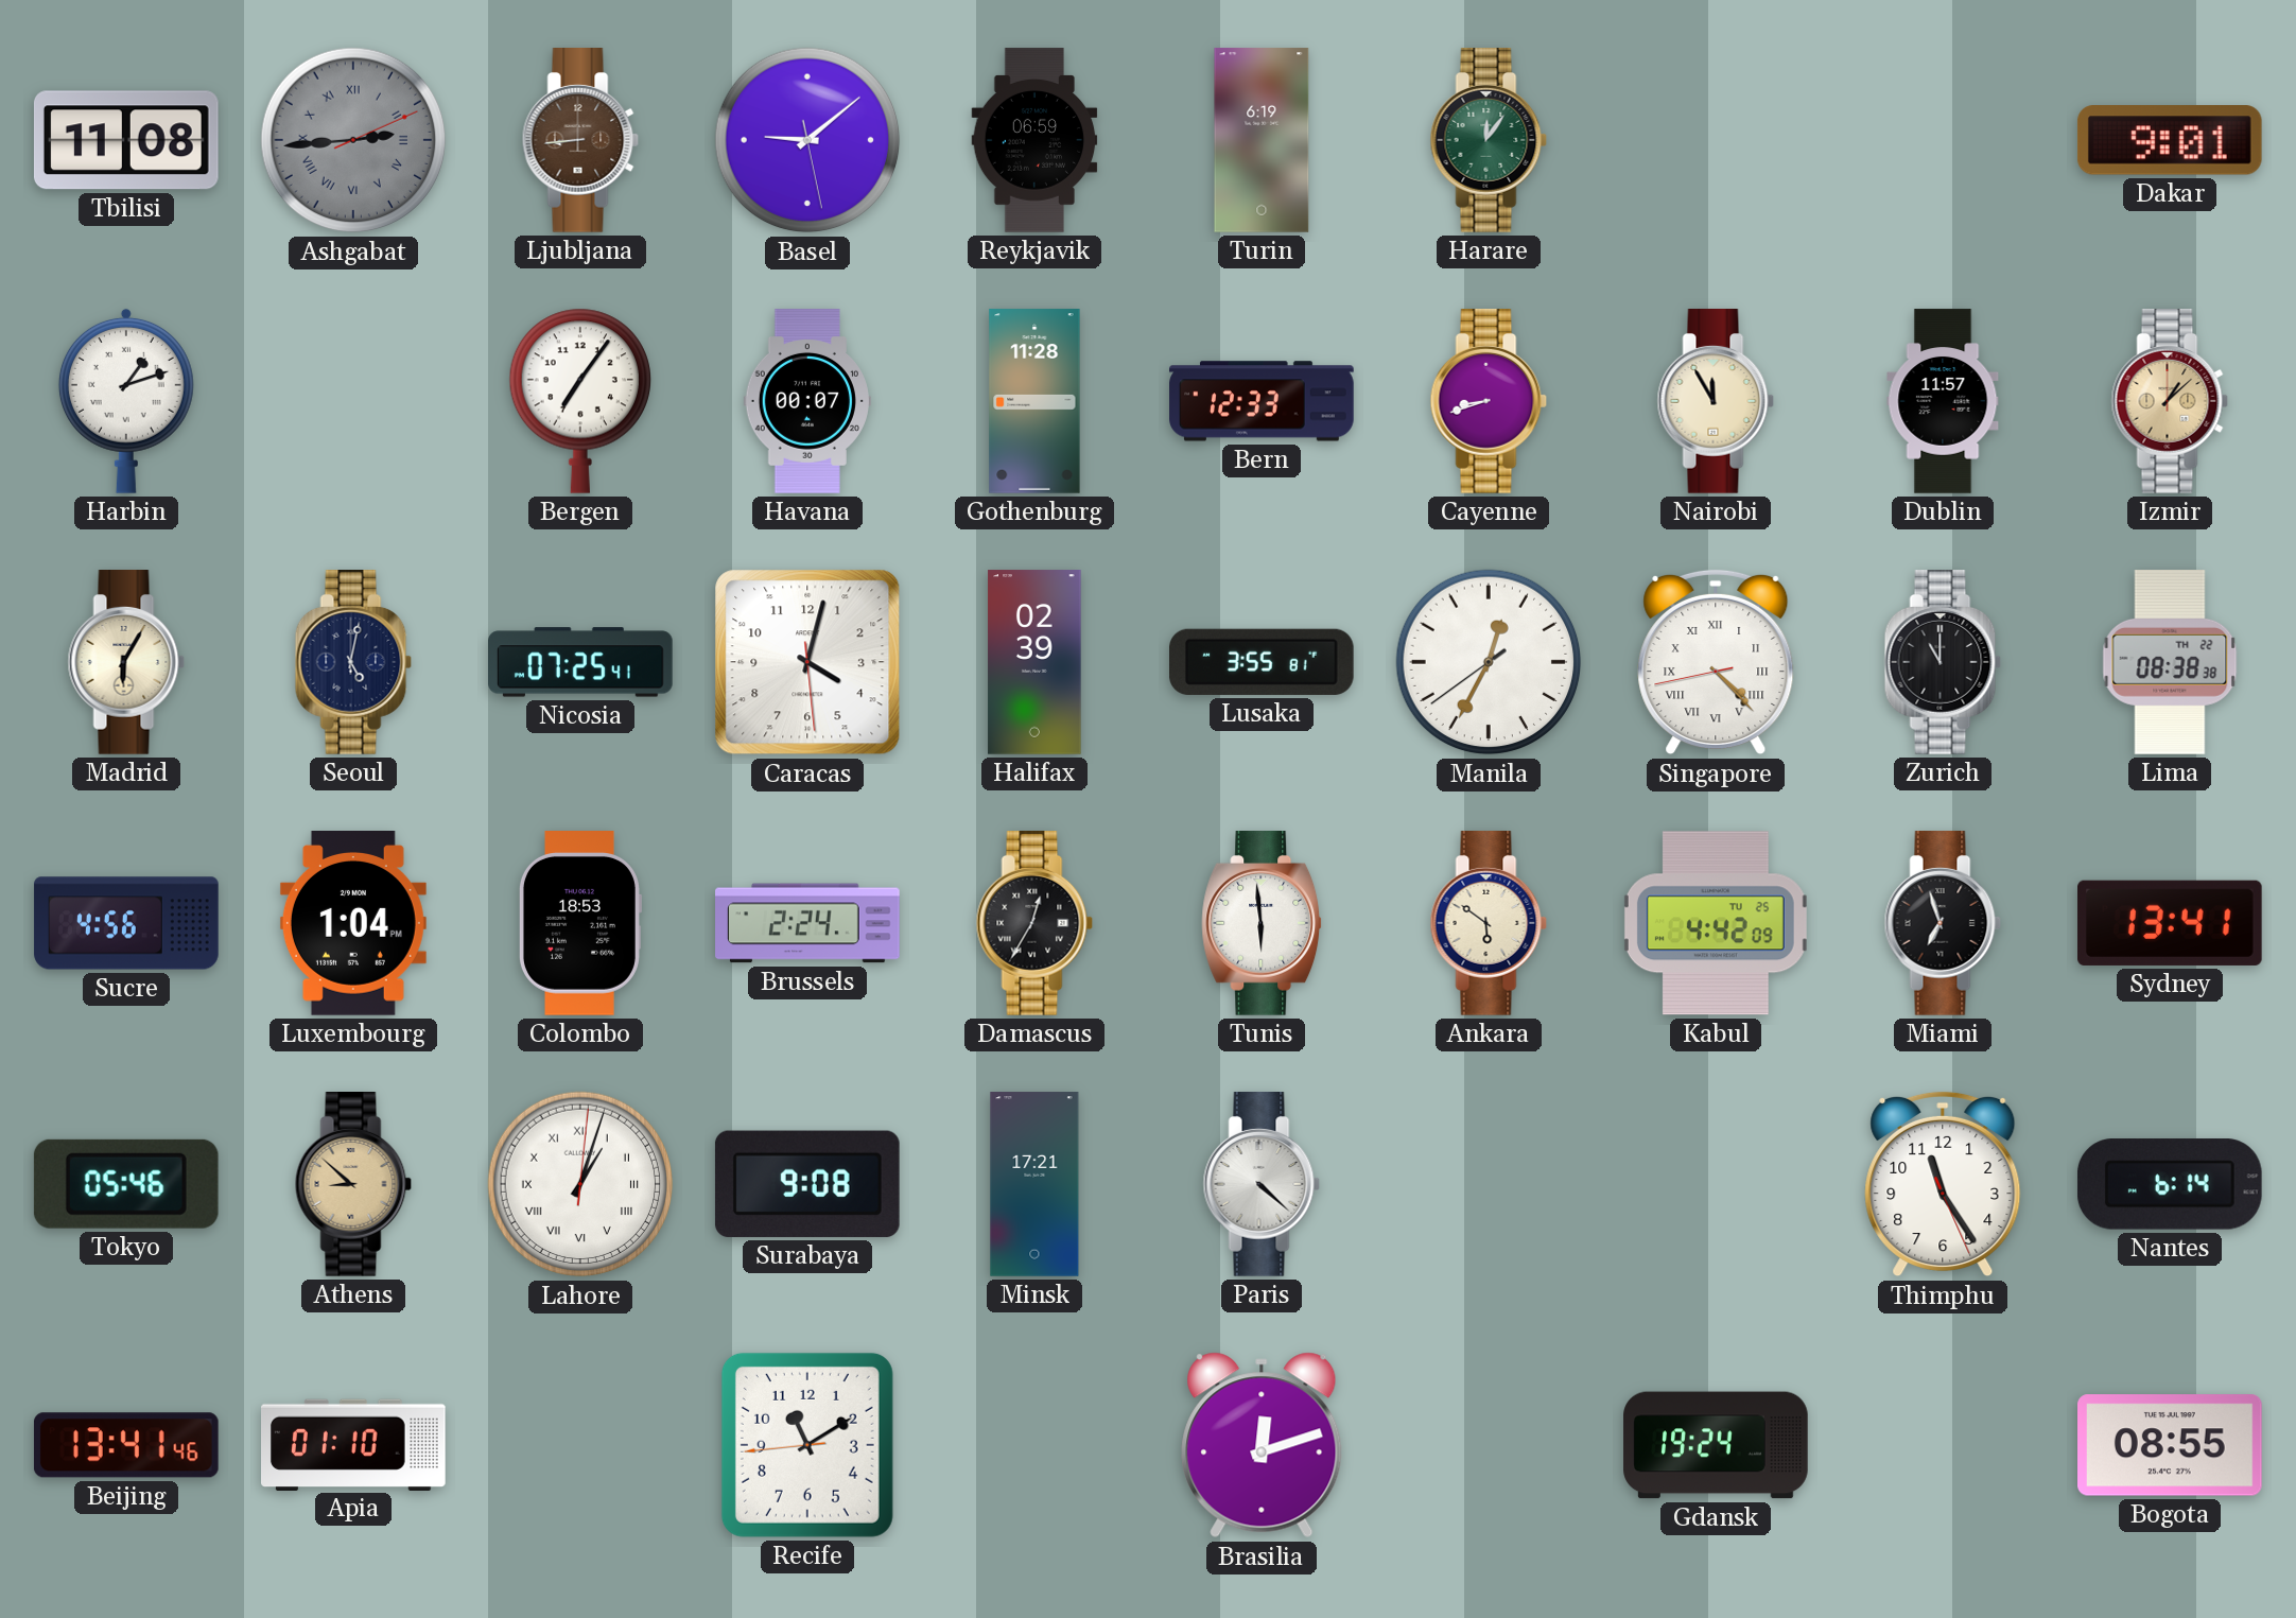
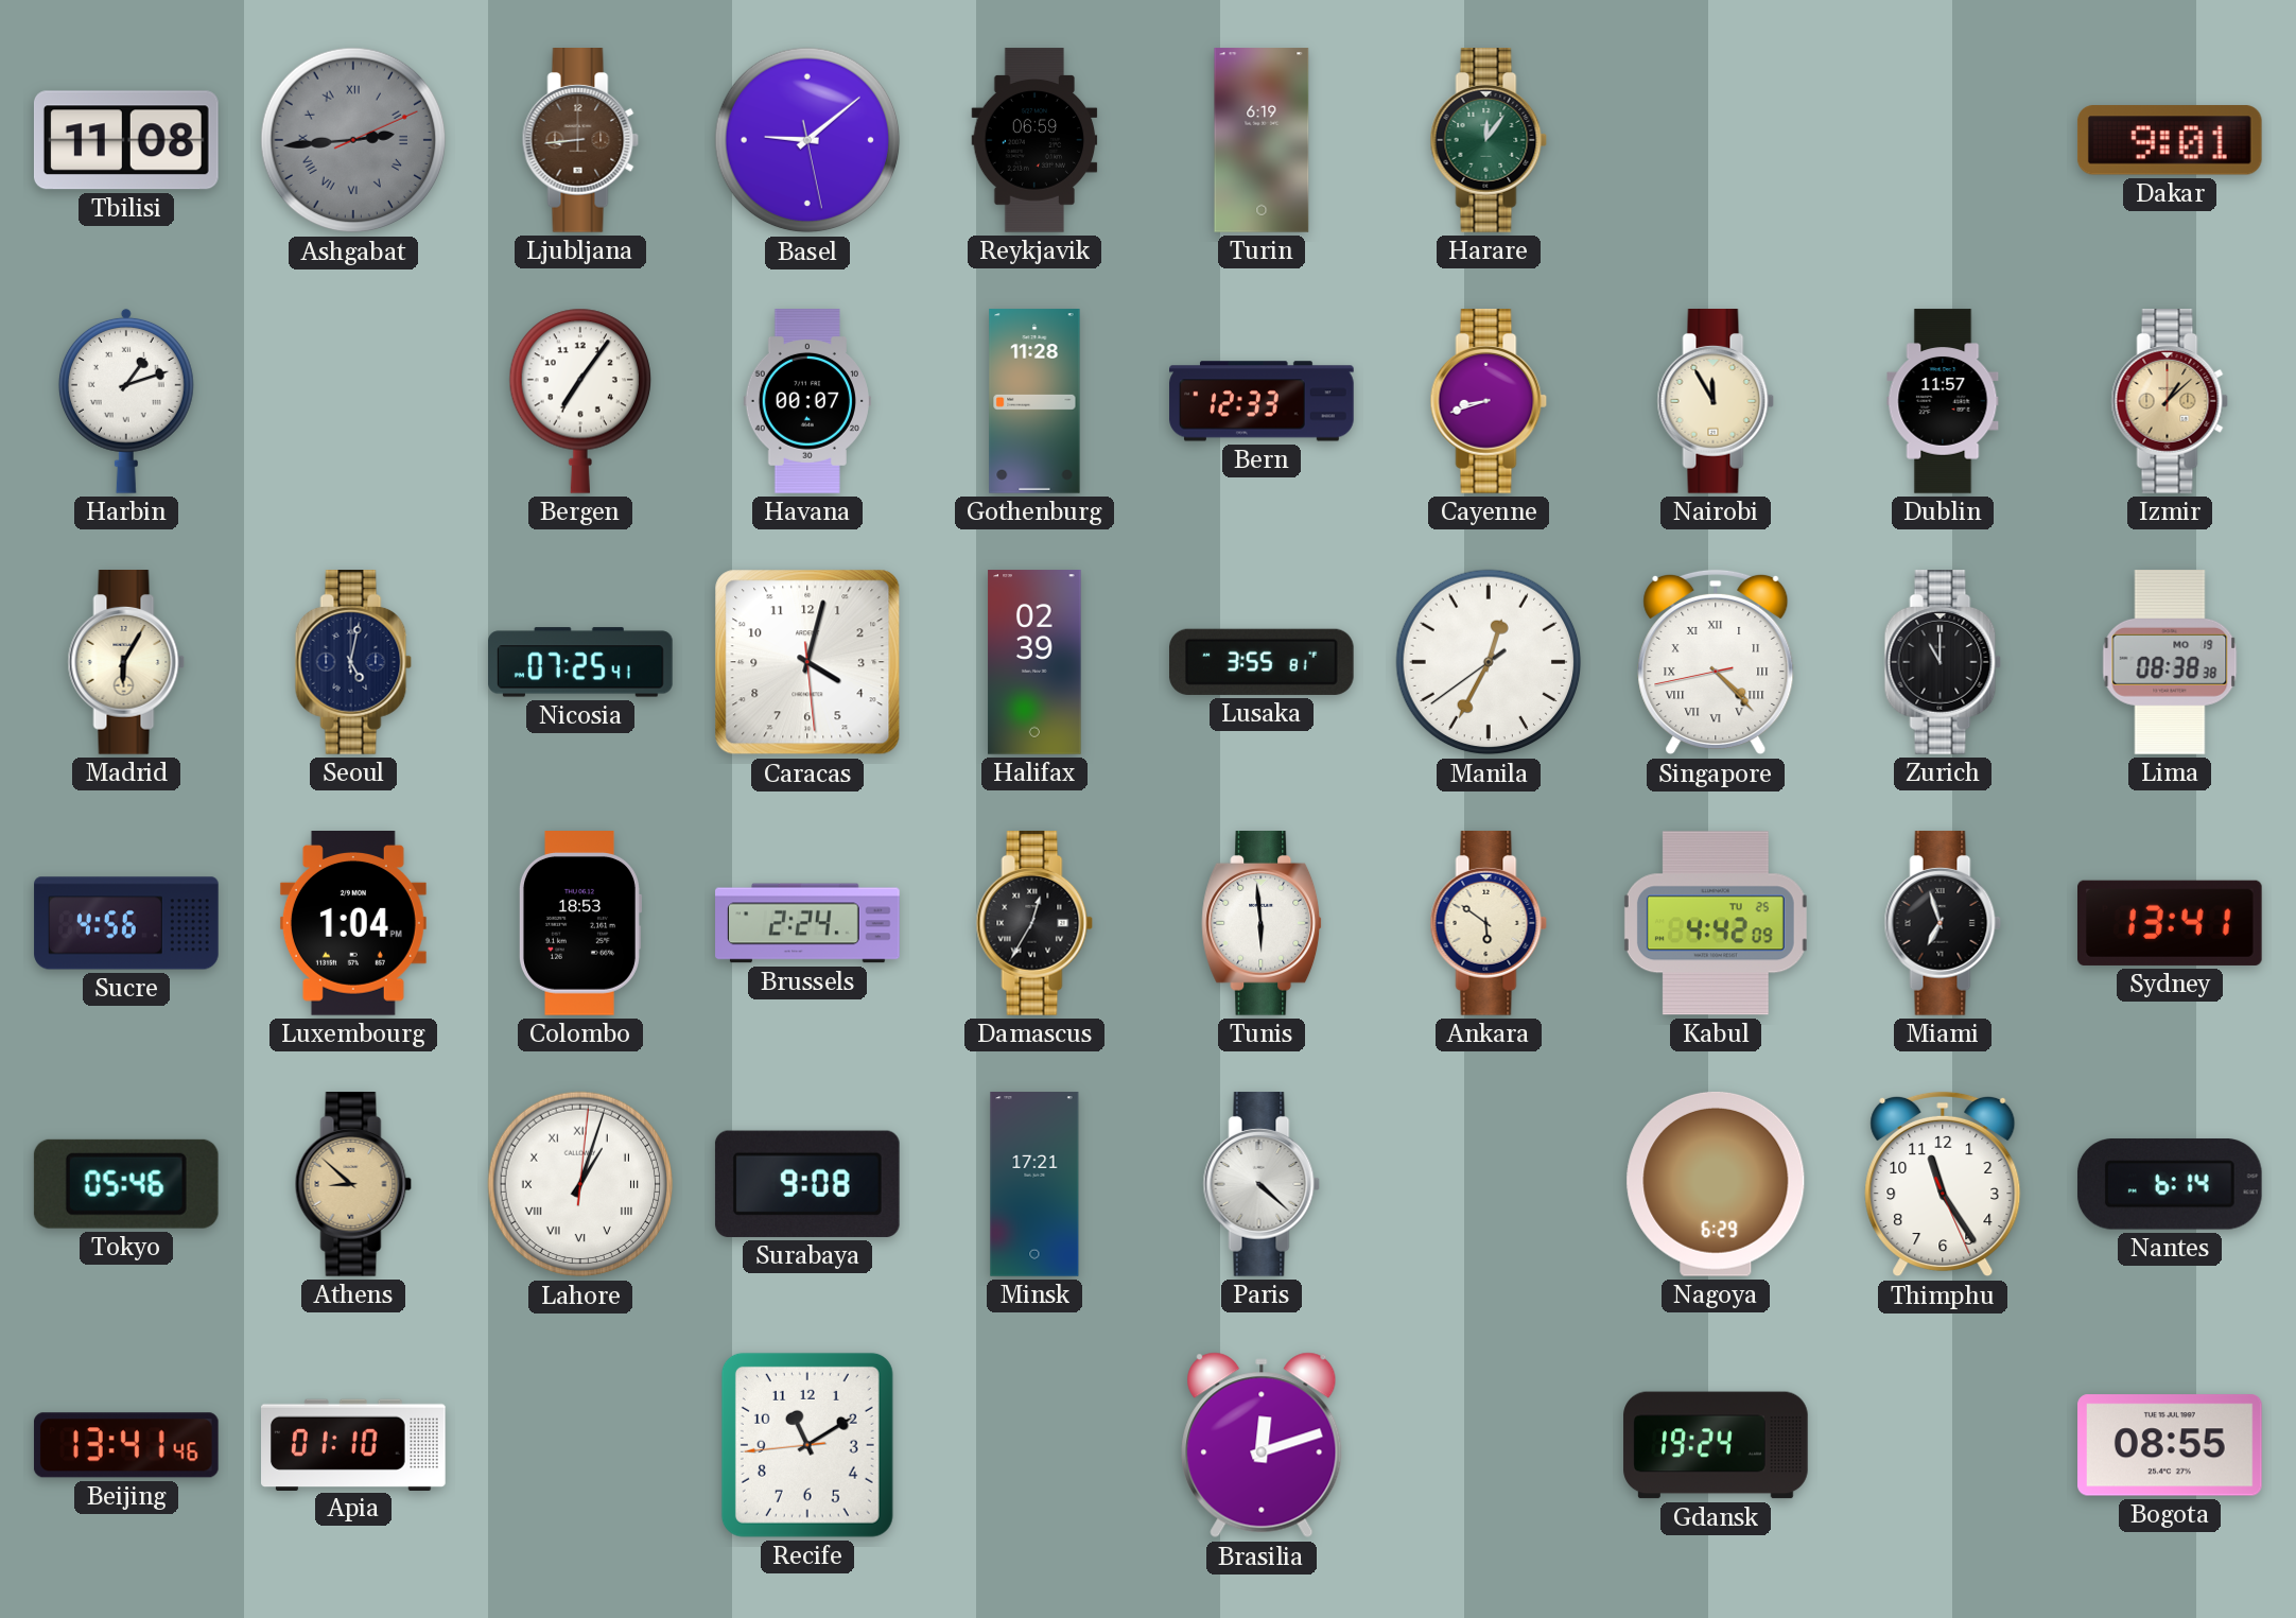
Lima date: TH 22 -> MO 19 (2170, 663)
Nagoya: none -> 6:29 (1716, 1184)
